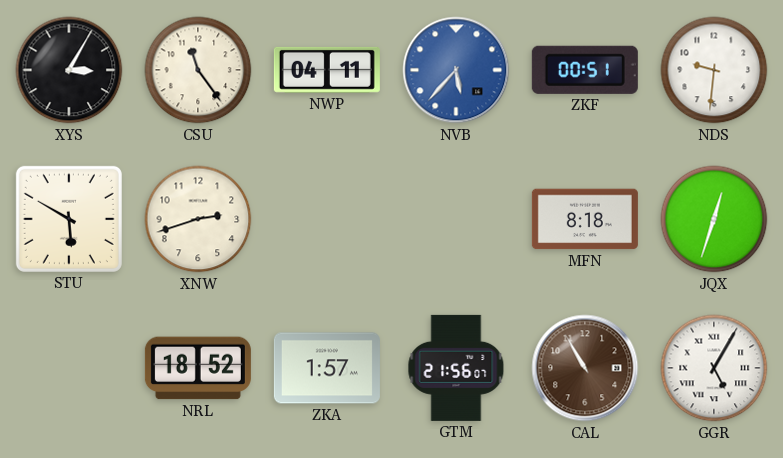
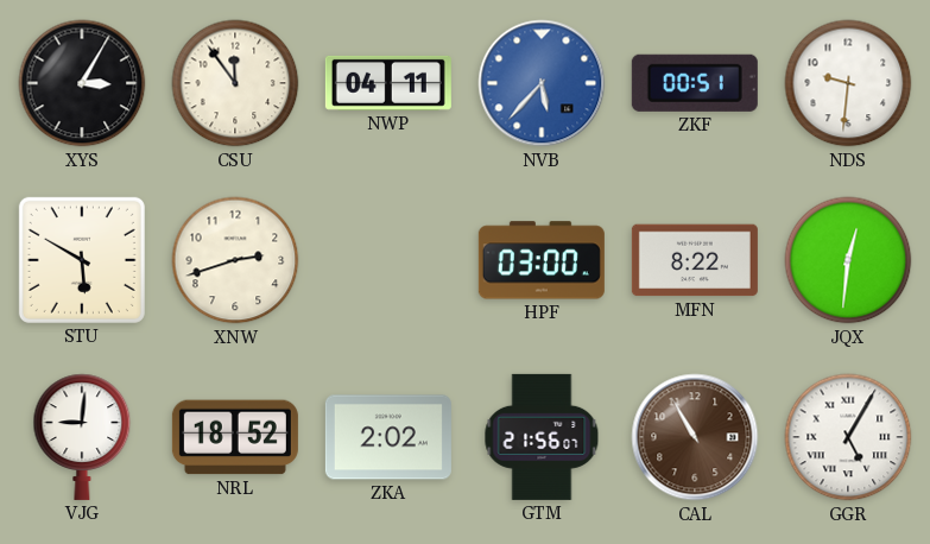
CSU: 11:24 -> 11:54 (235, 83)
HPF: none -> 03:00 (542, 260)
MFN: 8:18 -> 8:22 (695, 260)
JQX: 12:33 -> 12:31 (848, 260)
VJG: none -> 9:01 (82, 437)
ZKA: 1:57 -> 2:02 (388, 437)
